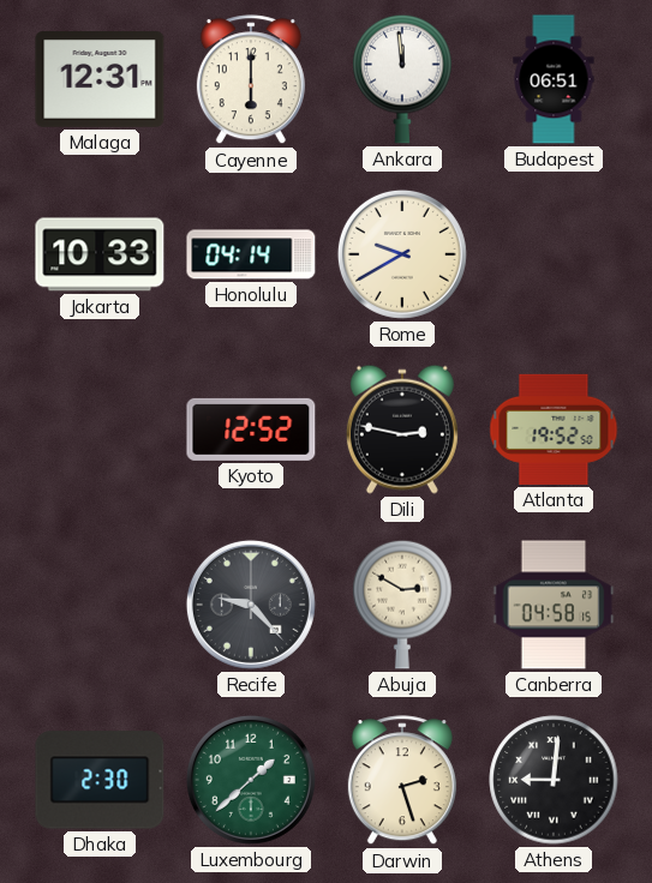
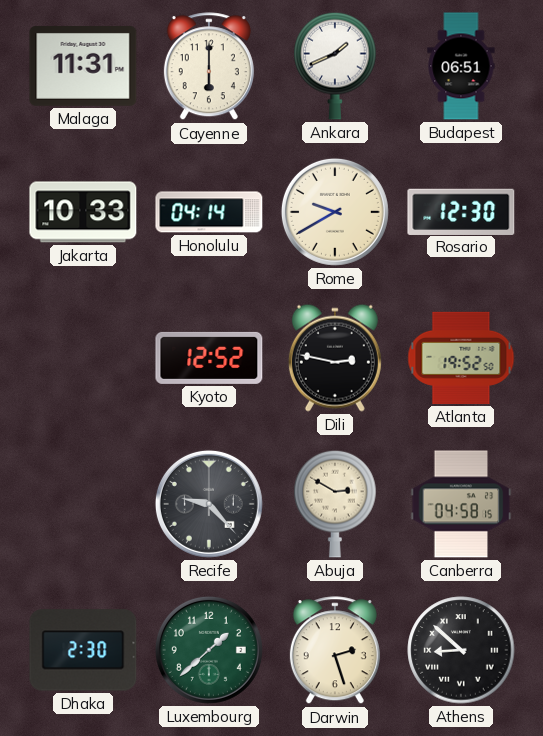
Malaga: 12:31 -> 11:31 (83, 67)
Ankara: 11:59 -> 1:41 (335, 66)
Rosario: none -> 12:30 (461, 211)
Athens: 9:01 -> 8:52 (461, 650)
